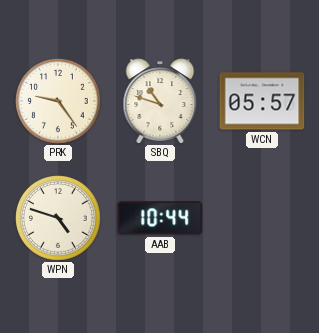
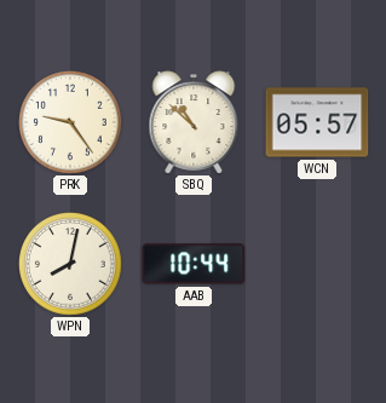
SBQ: 10:48 -> 10:52 (194, 122)
WPN: 4:48 -> 8:02 (71, 265)
